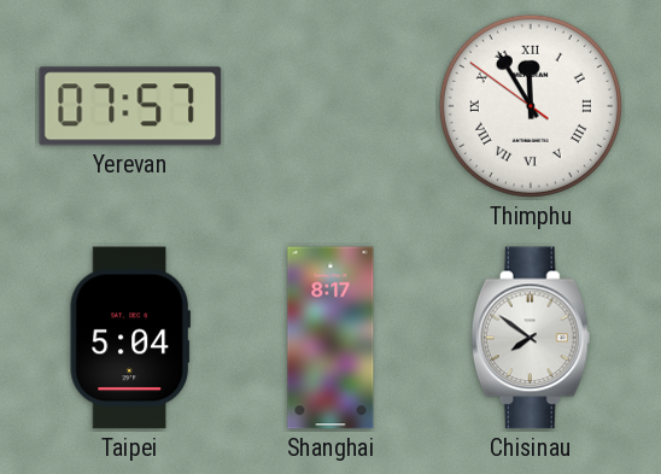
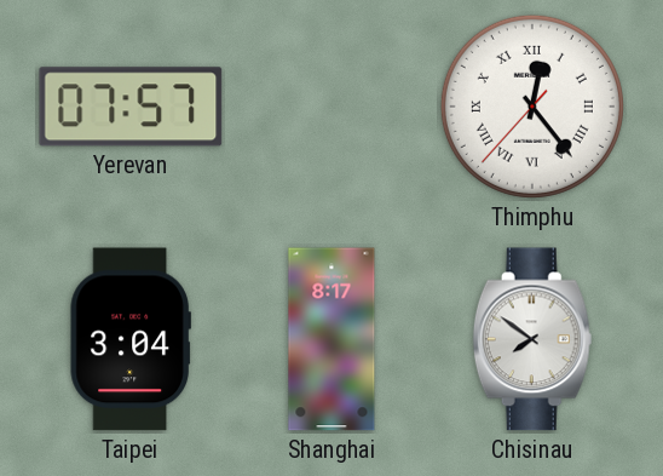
Thimphu: 11:54 -> 12:23 (532, 107)
Taipei: 5:04 -> 3:04 (131, 339)
